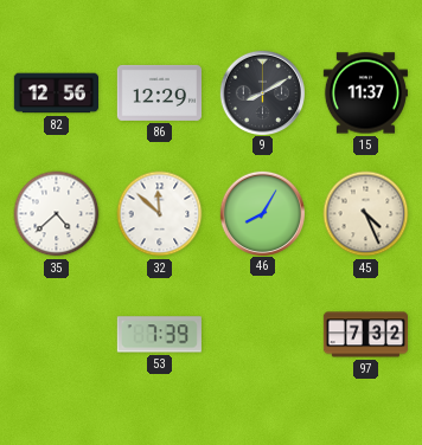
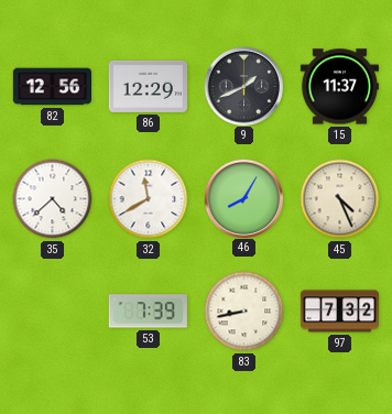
9: 8:10 -> 1:41 (243, 86)
32: 11:52 -> 11:40 (149, 199)
83: none -> 8:43 (244, 312)
